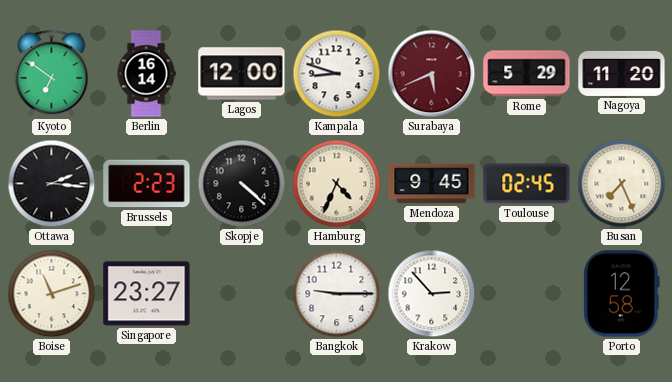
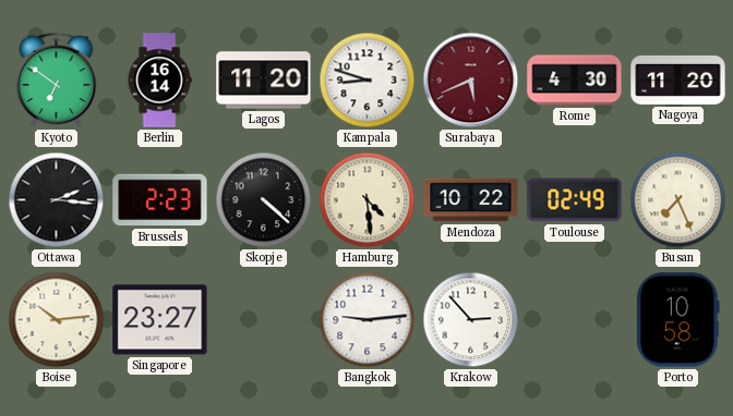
Lagos: 12:00 -> 11:20 (264, 81)
Rome: 5:29 -> 4:30 (575, 81)
Hamburg: 4:34 -> 4:29 (368, 200)
Mendoza: 9:45 -> 10:22 (471, 200)
Toulouse: 02:45 -> 02:49 (575, 200)
Boise: 11:12 -> 10:14 (57, 320)
Bangkok: 9:15 -> 9:14 (368, 320)
Porto: 12:58 -> 10:58 (678, 320)
